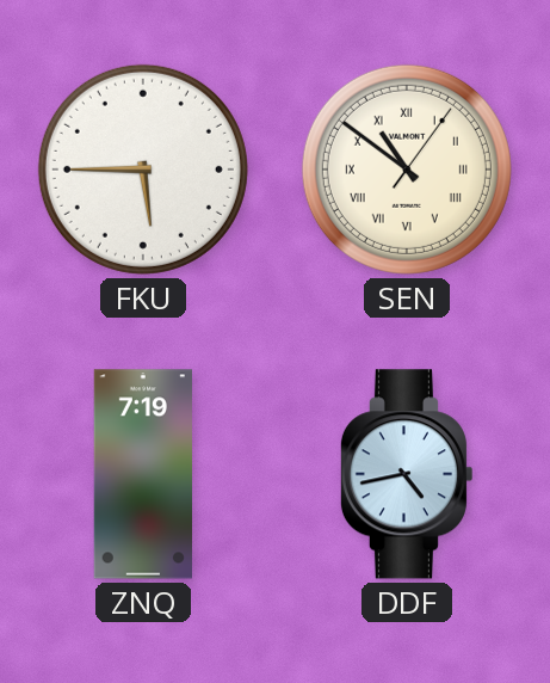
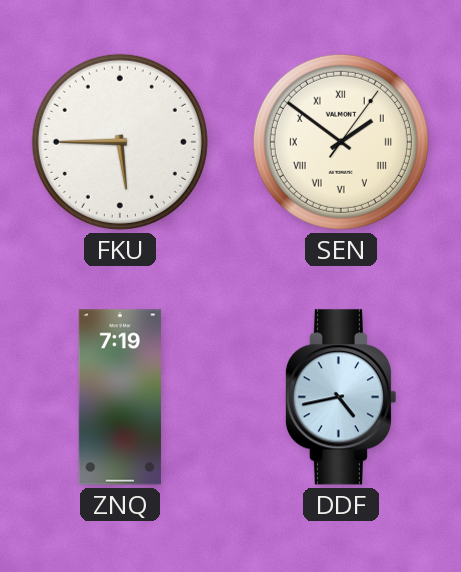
SEN: 10:51 -> 1:51 (341, 142)
